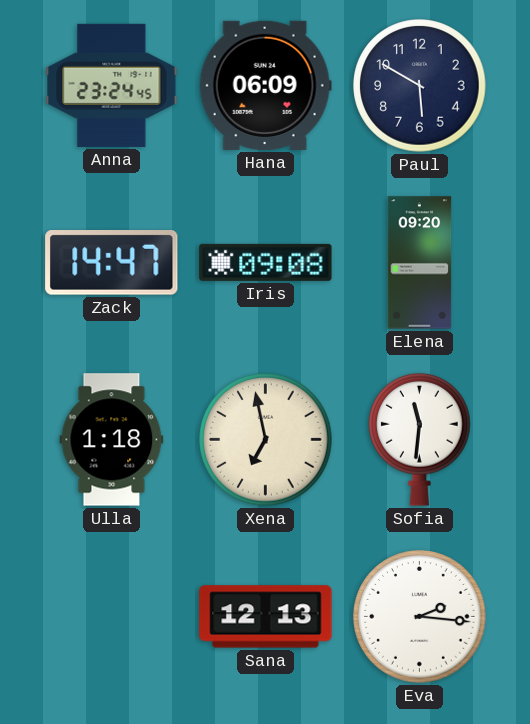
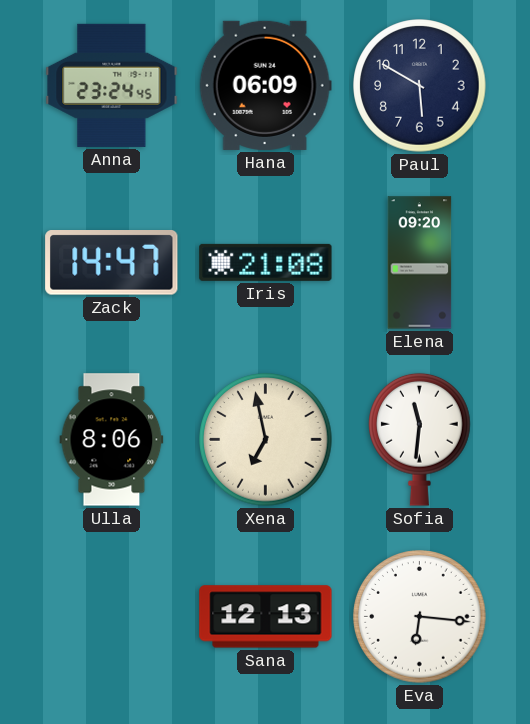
Iris: 09:08 -> 21:08 (266, 262)
Ulla: 1:18 -> 8:06 (112, 440)
Eva: 2:16 -> 6:16 (420, 617)
